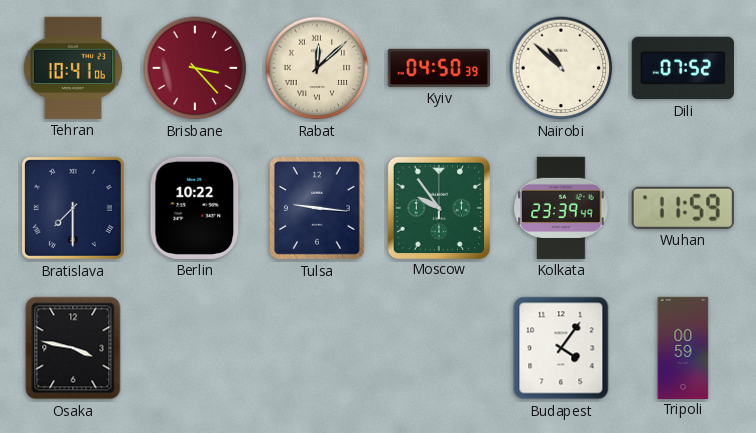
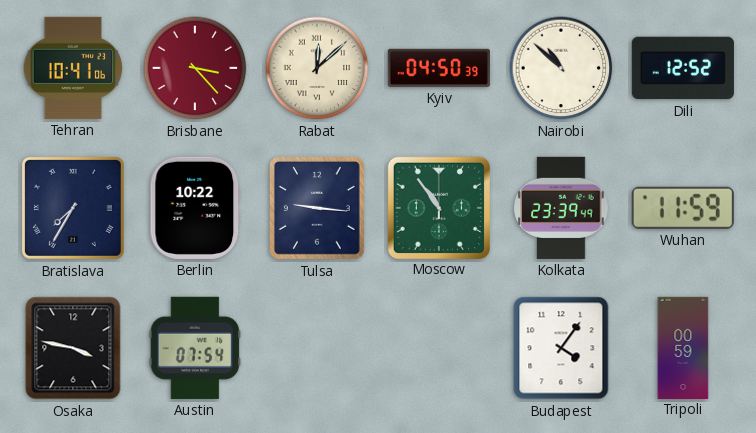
Dili: 07:52 -> 12:52 (683, 68)
Bratislava: 7:30 -> 7:35 (73, 208)
Moscow: 9:54 -> 10:54 (438, 207)
Austin: none -> 07:54 (195, 348)
